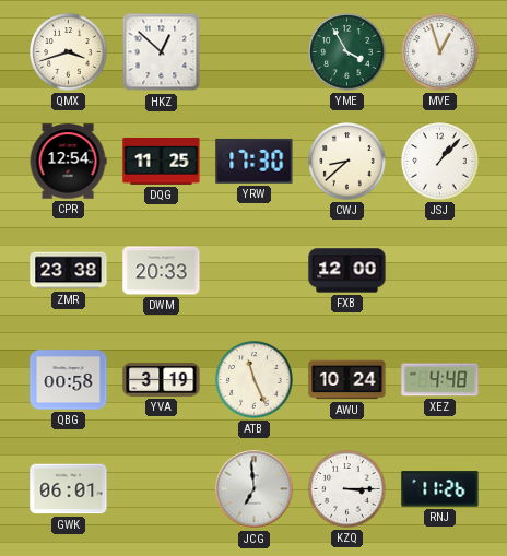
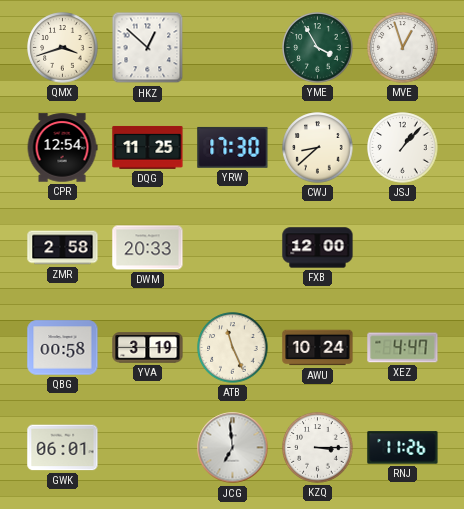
ZMR: 23:38 -> 2:58 (63, 248)
XEZ: 4:48 -> 4:47 (403, 348)
